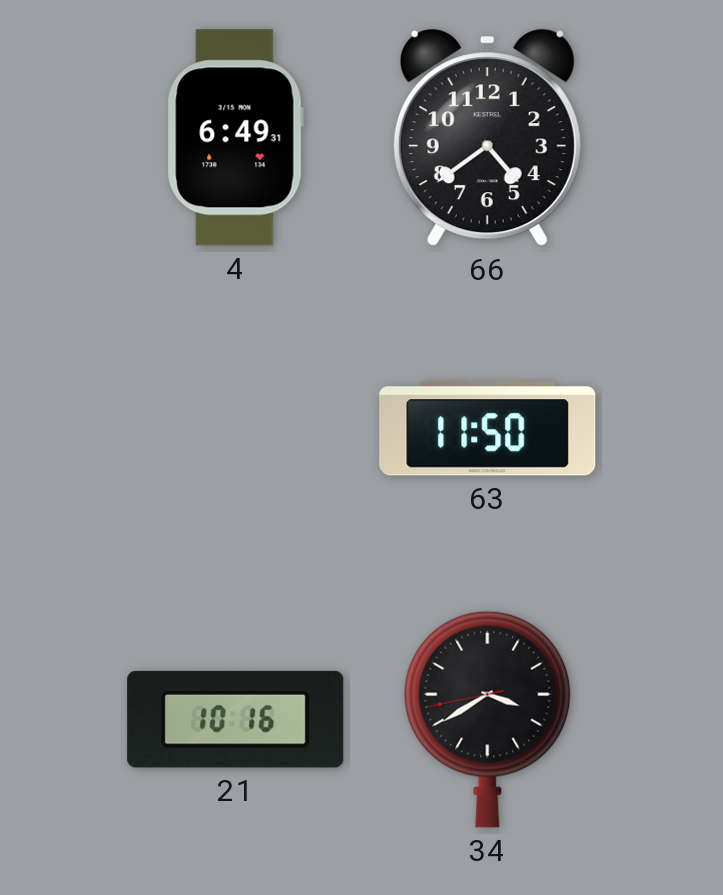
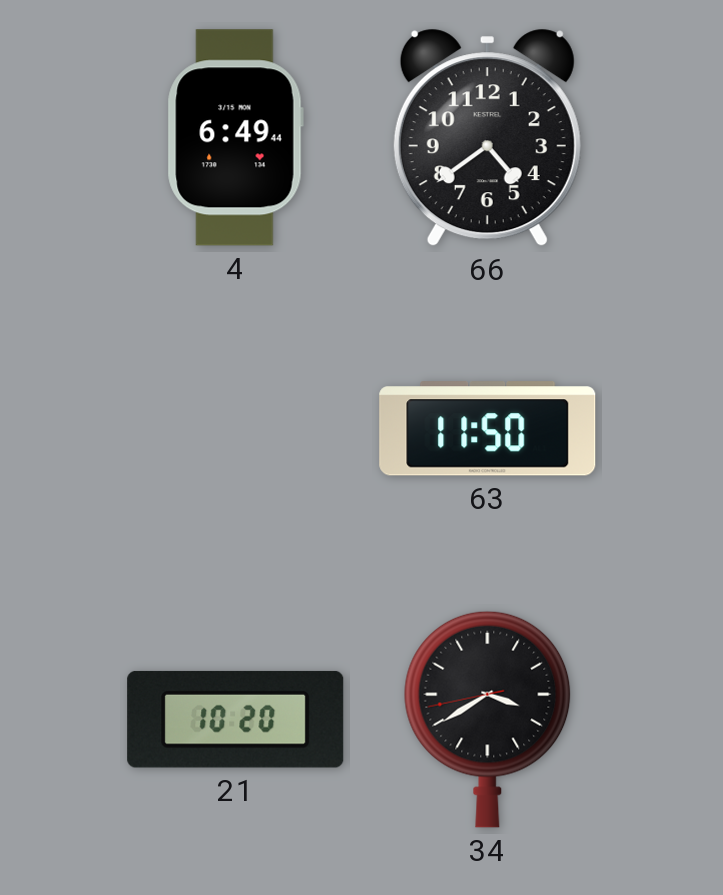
4: 6:49:31 -> 6:49:44 (235, 138)
21: 10:16 -> 10:20 (236, 719)
